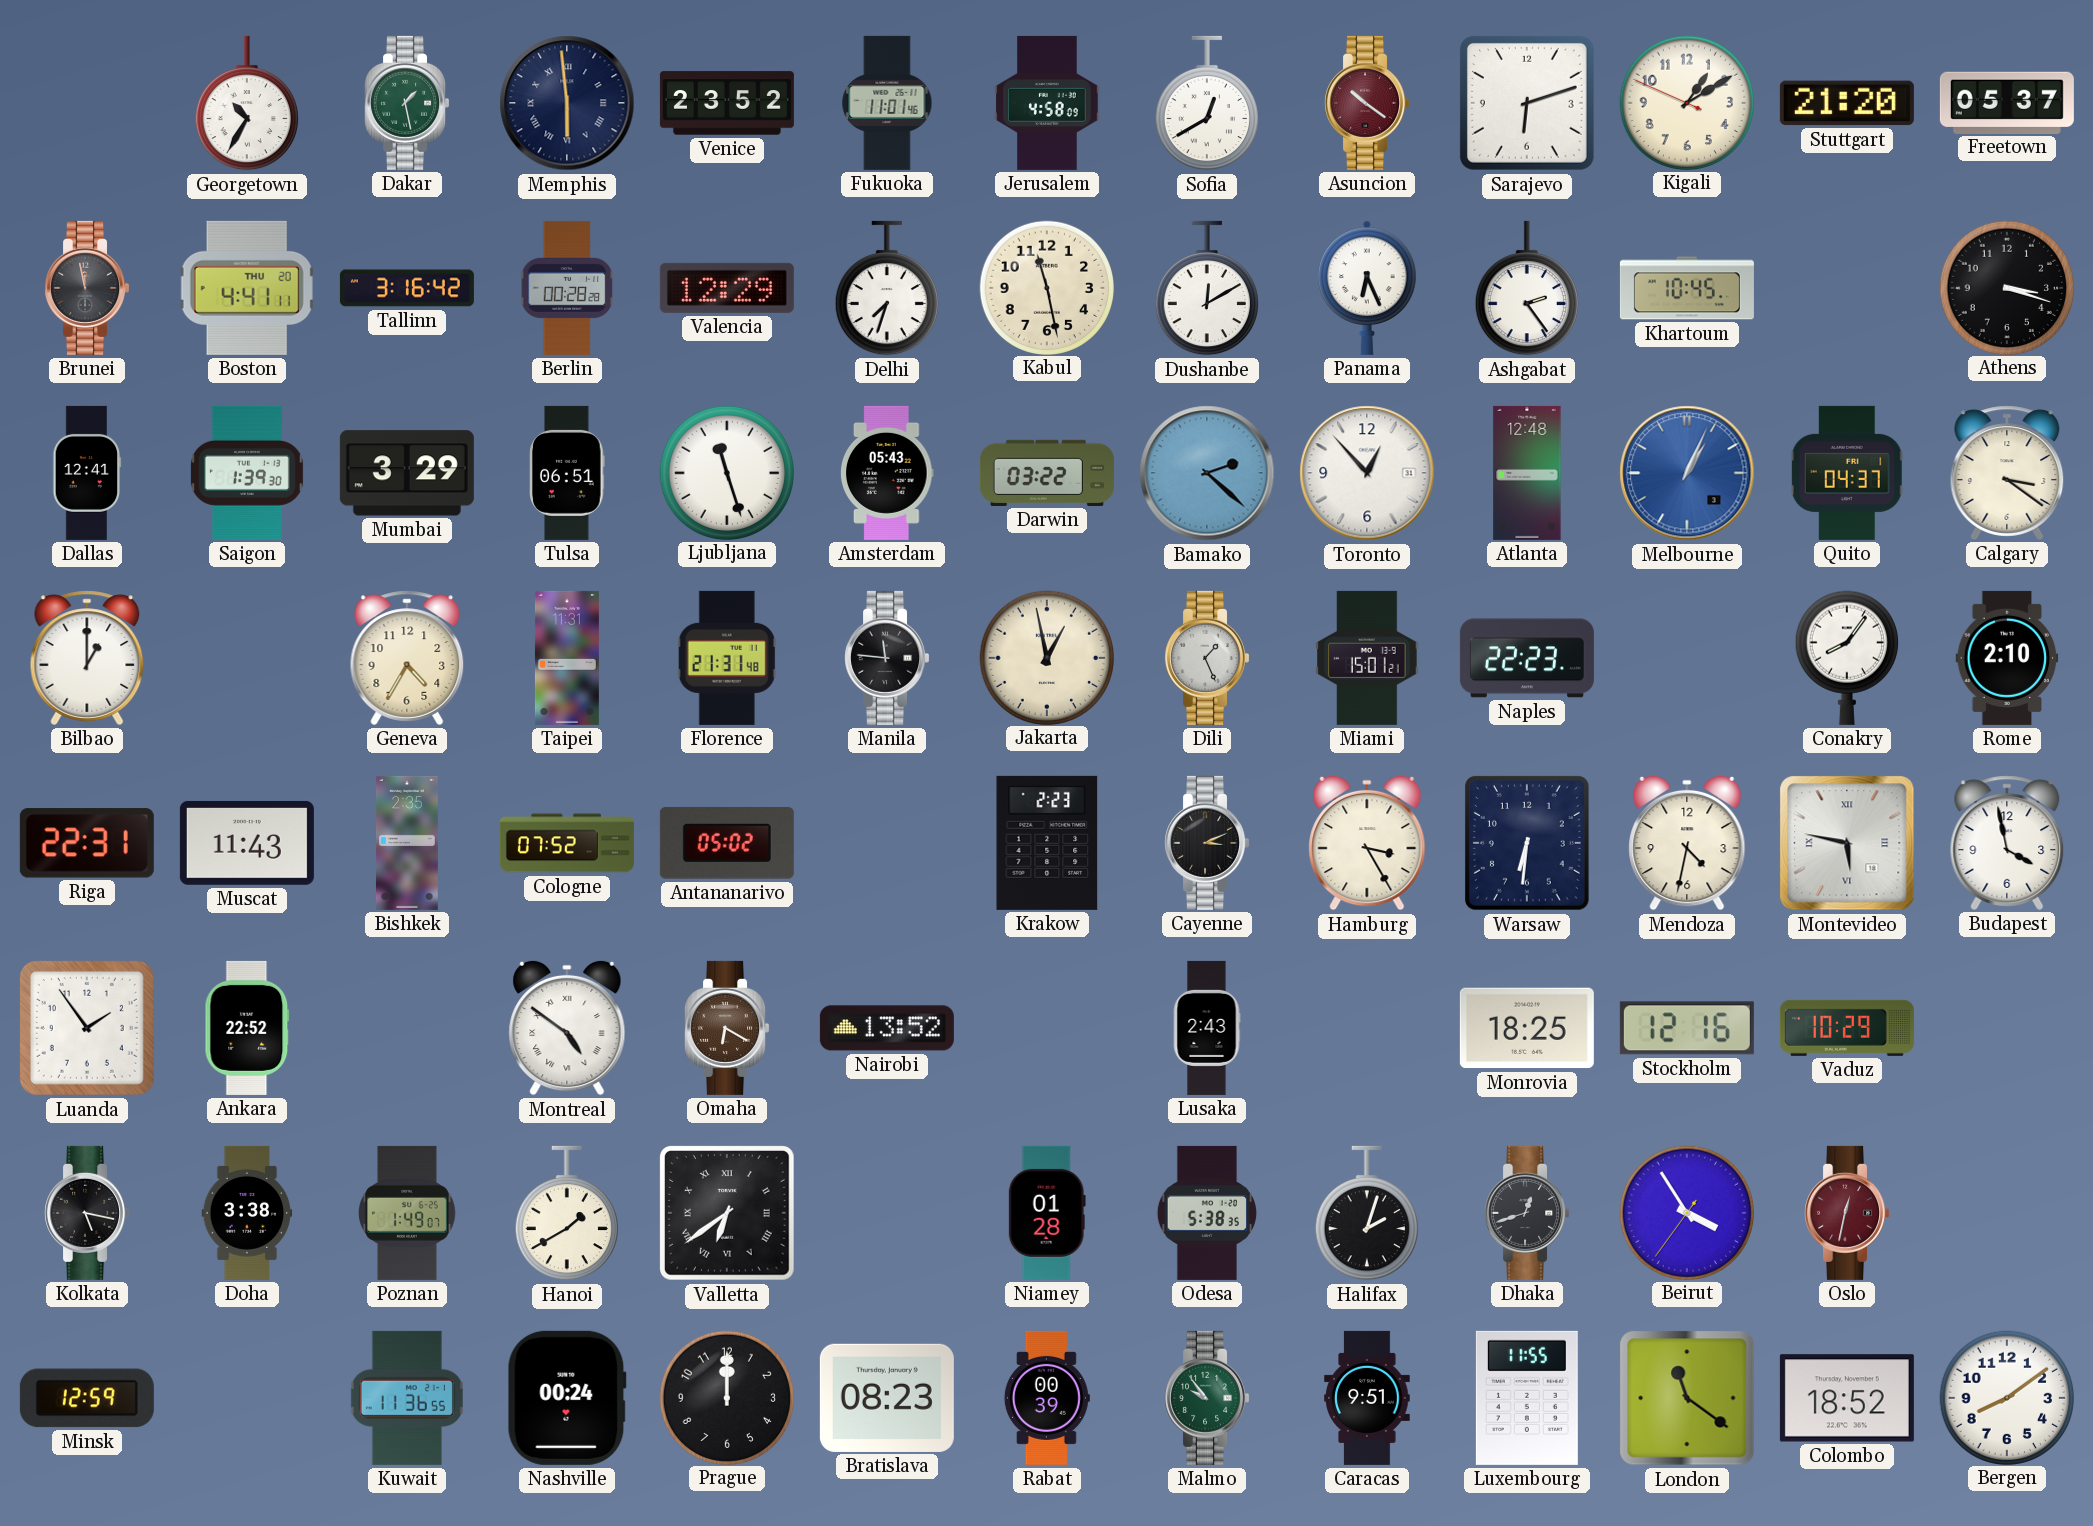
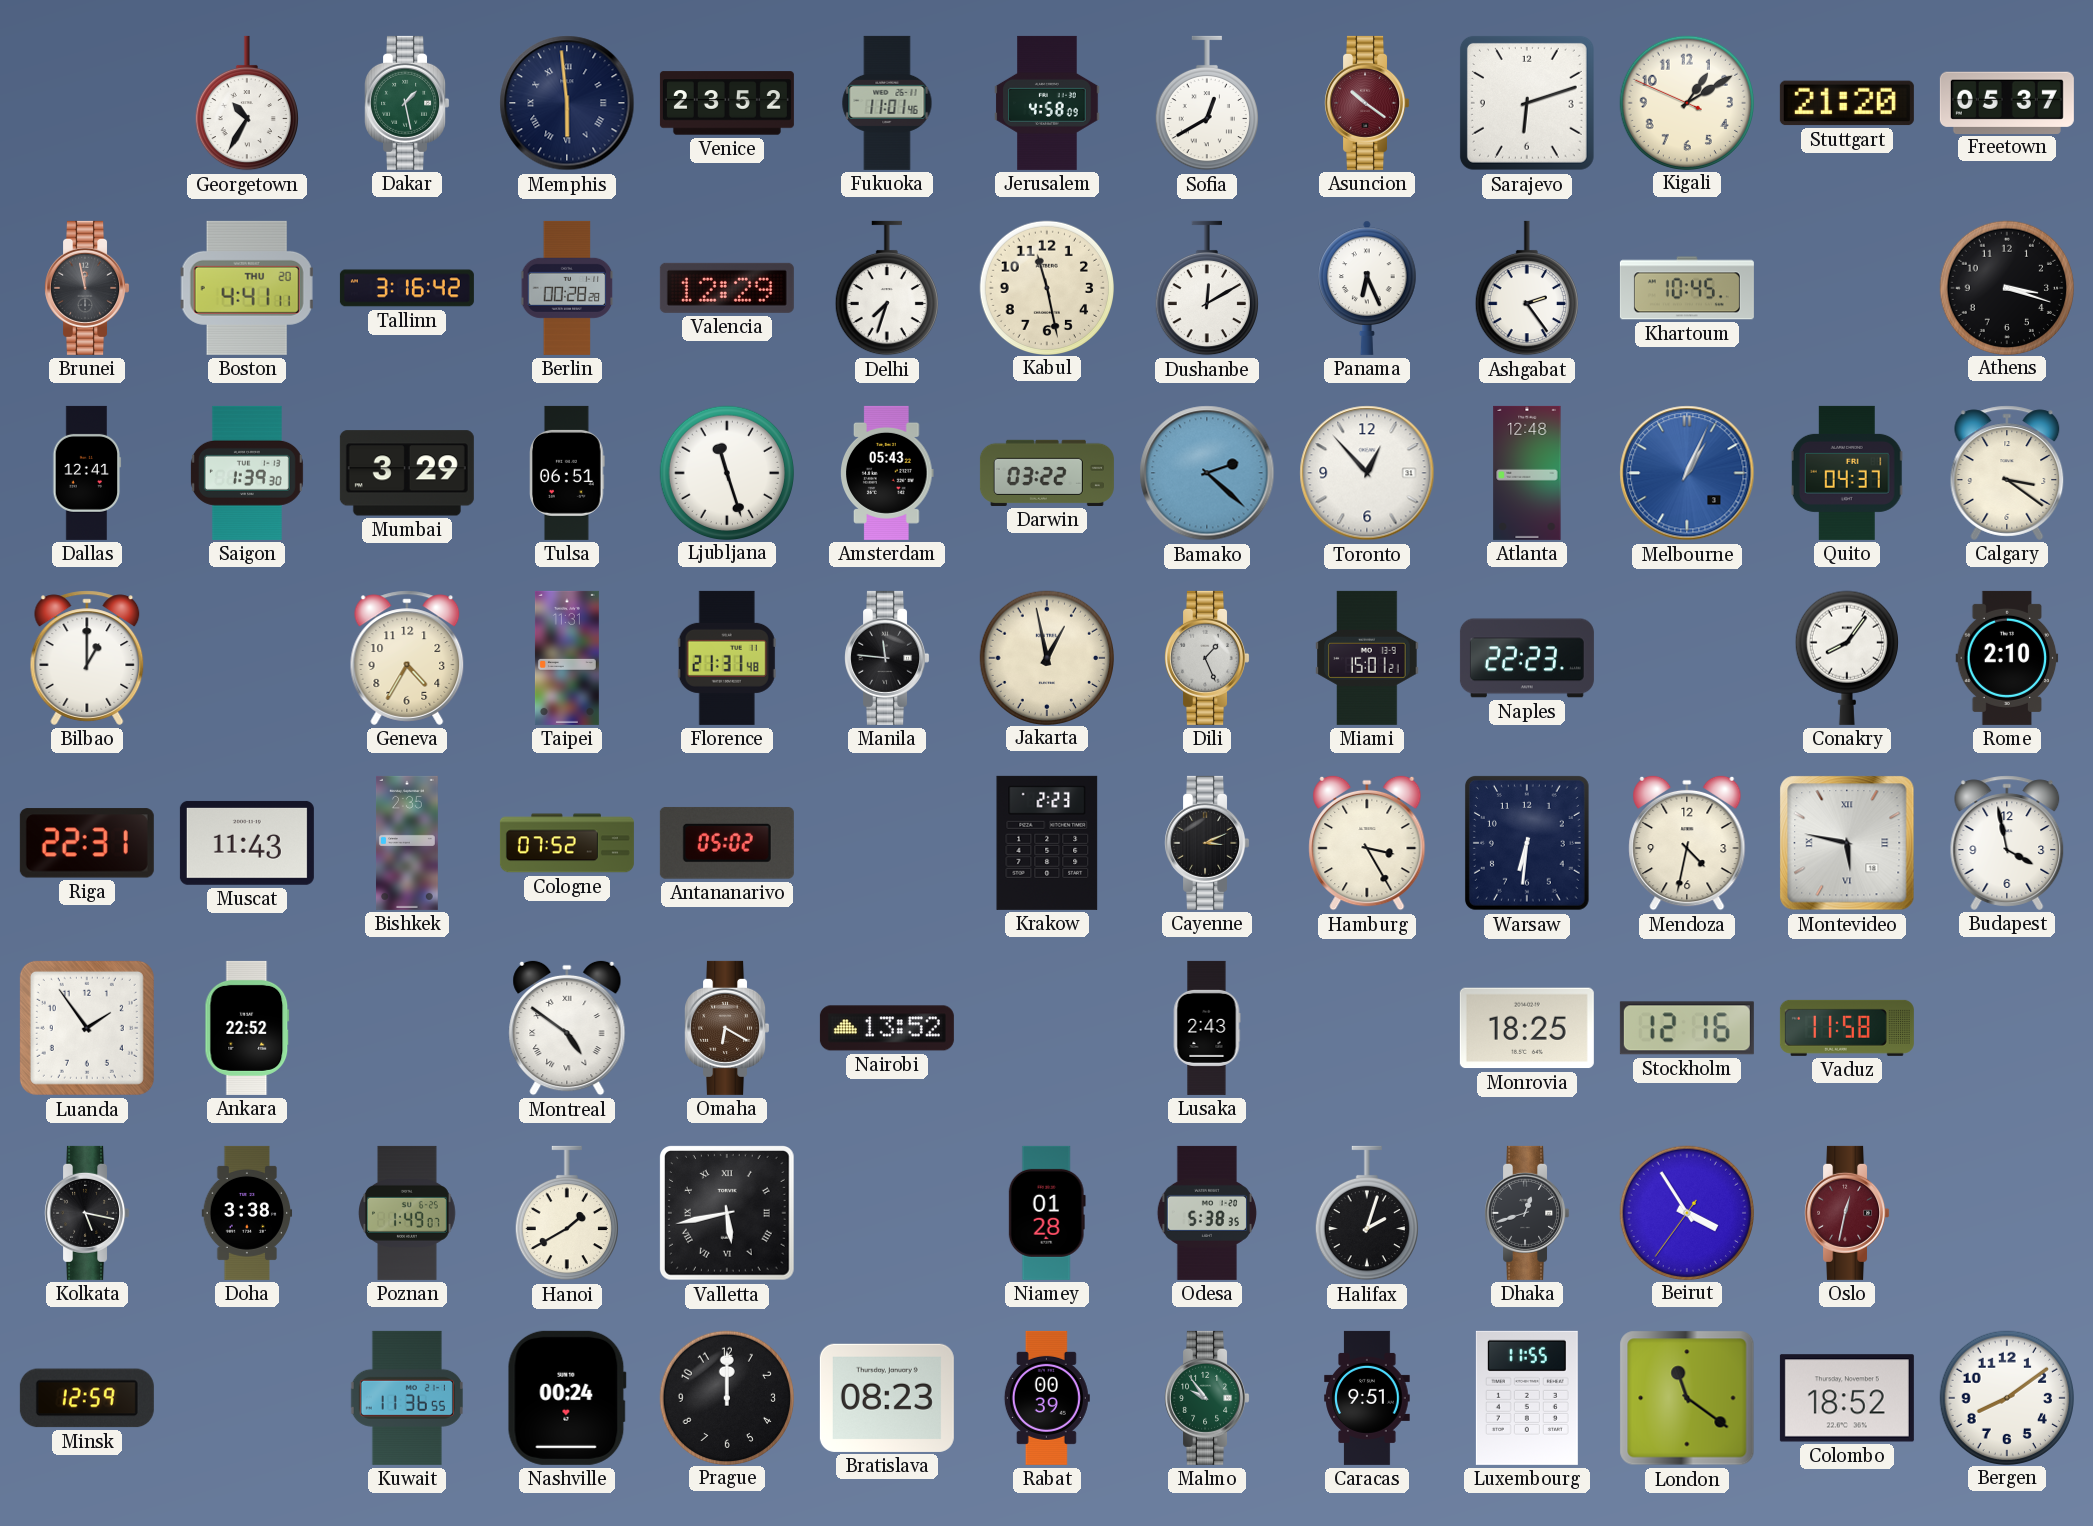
Vaduz: 10:29 -> 11:58 (1847, 1028)
Valletta: 6:39 -> 5:43 (728, 1214)
